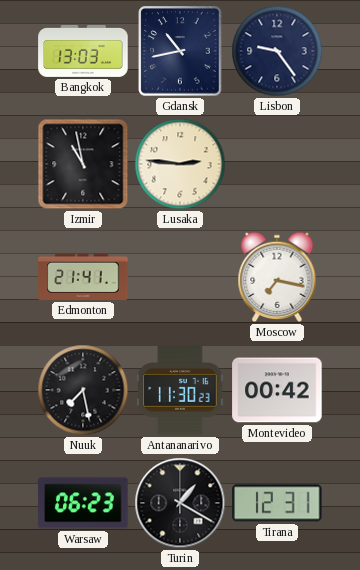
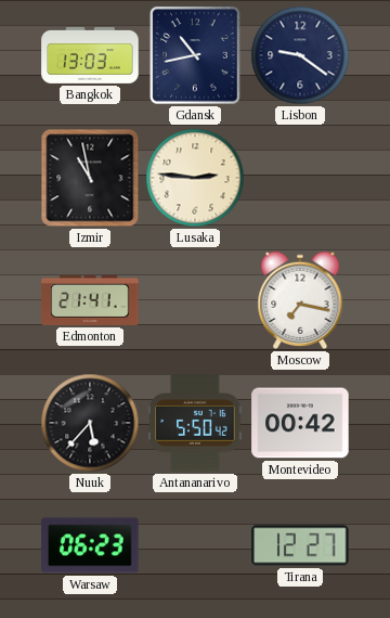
Lisbon: 9:24 -> 9:21 (300, 55)
Nuuk: 7:28 -> 5:37 (90, 423)
Antananarivo: 11:30 -> 5:50 (195, 423)
Turin: 1:20 -> none (180, 503)
Tirana: 12:31 -> 12:27 (300, 545)
